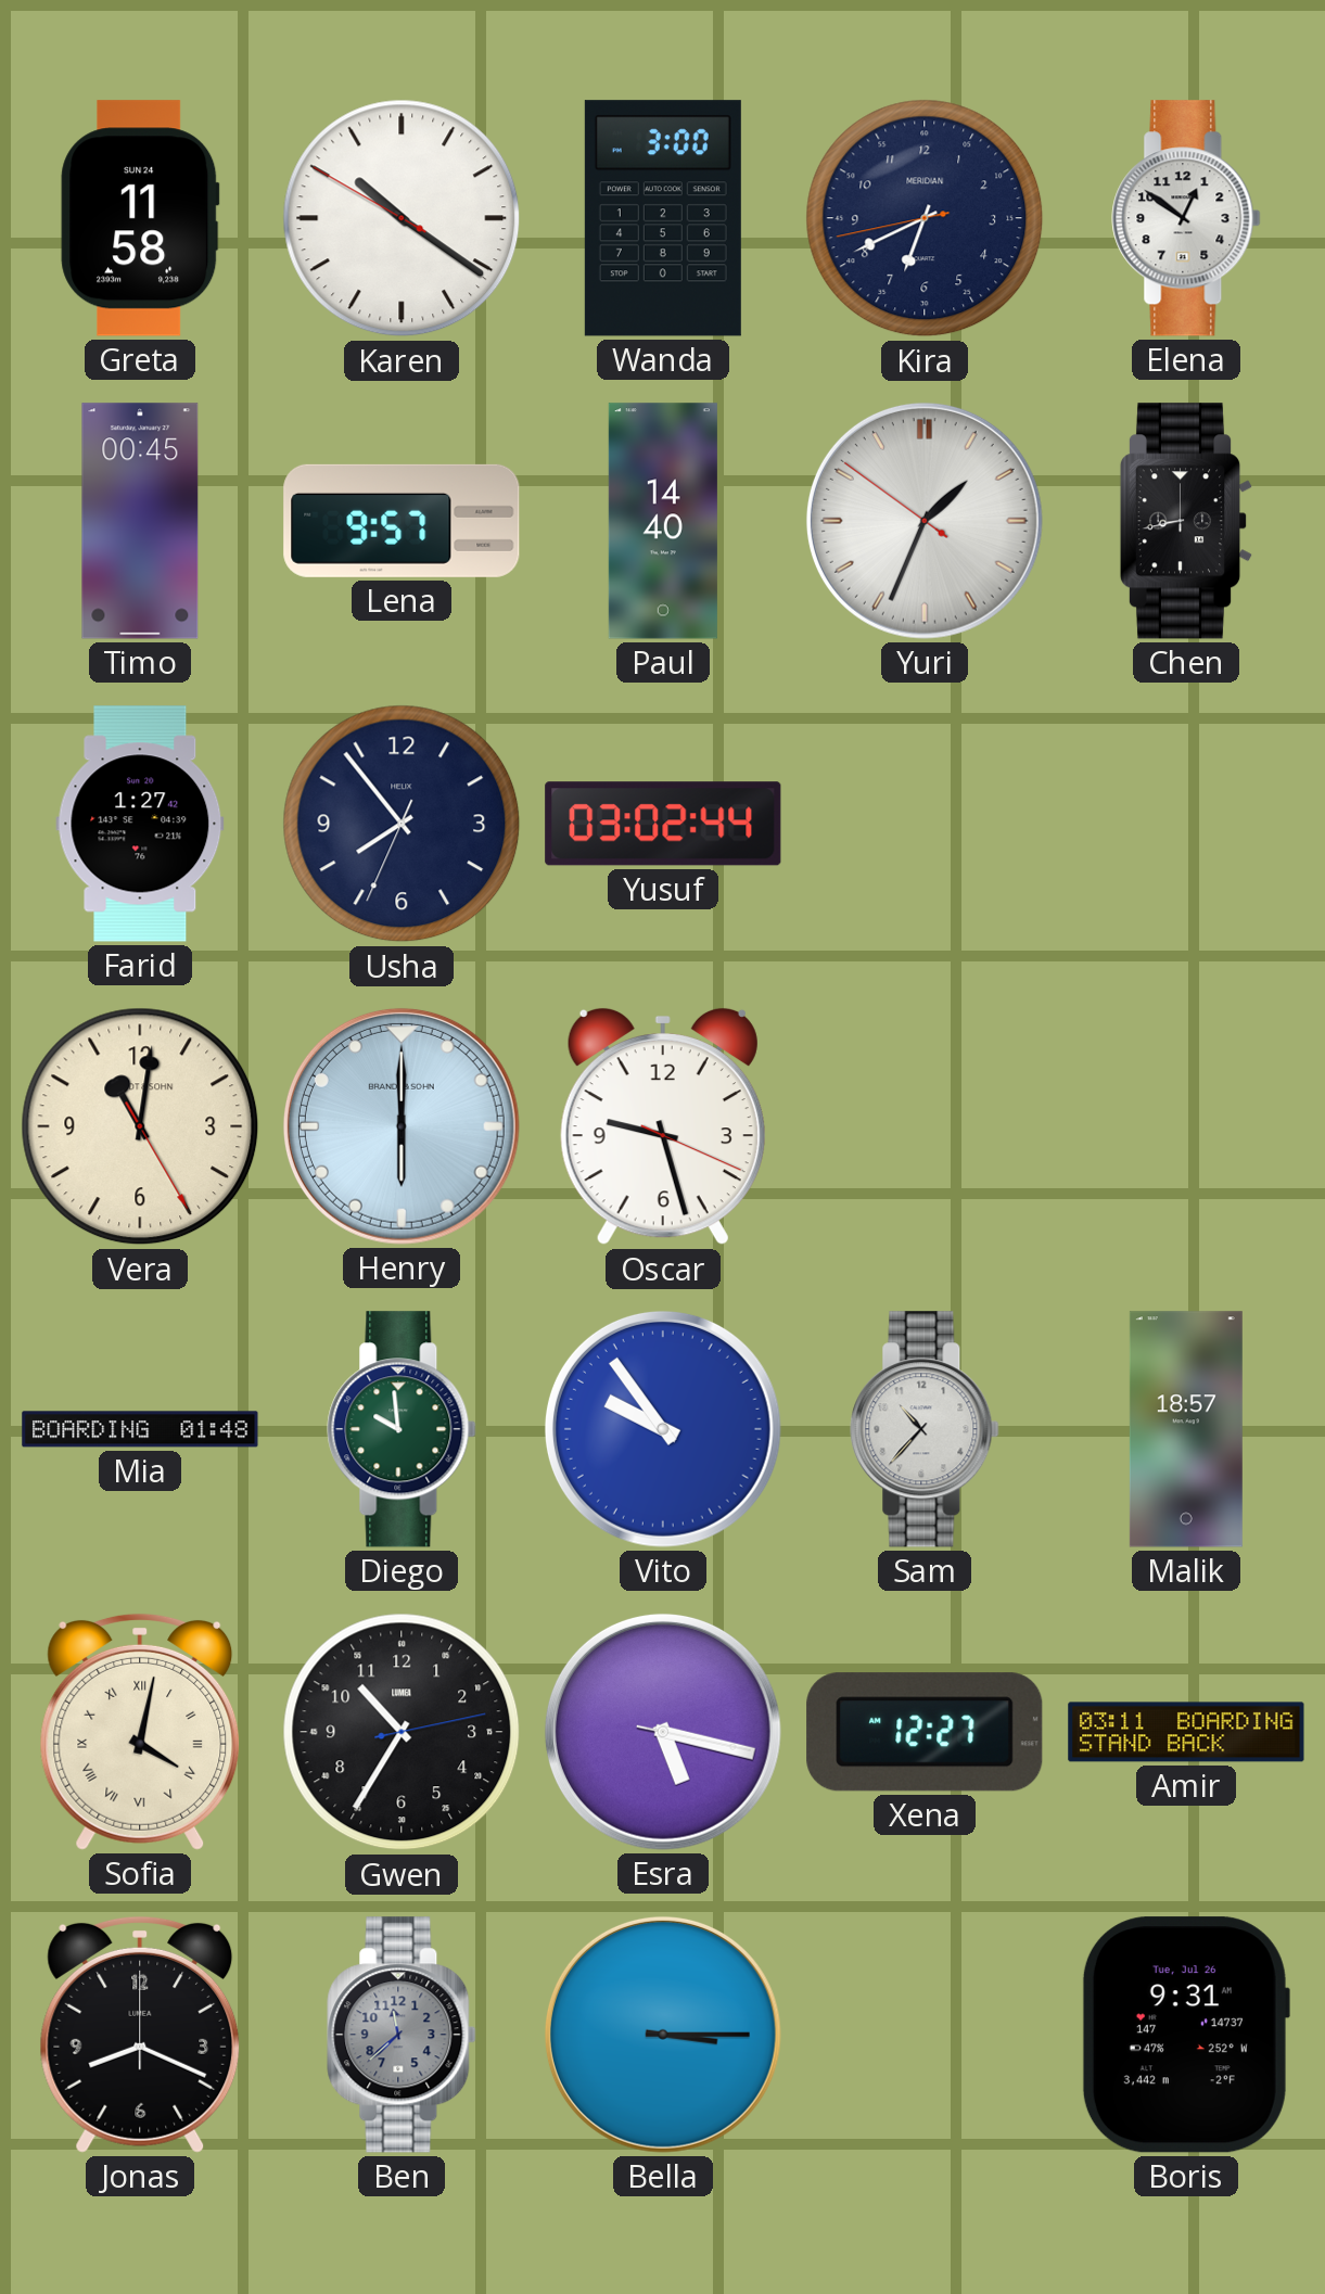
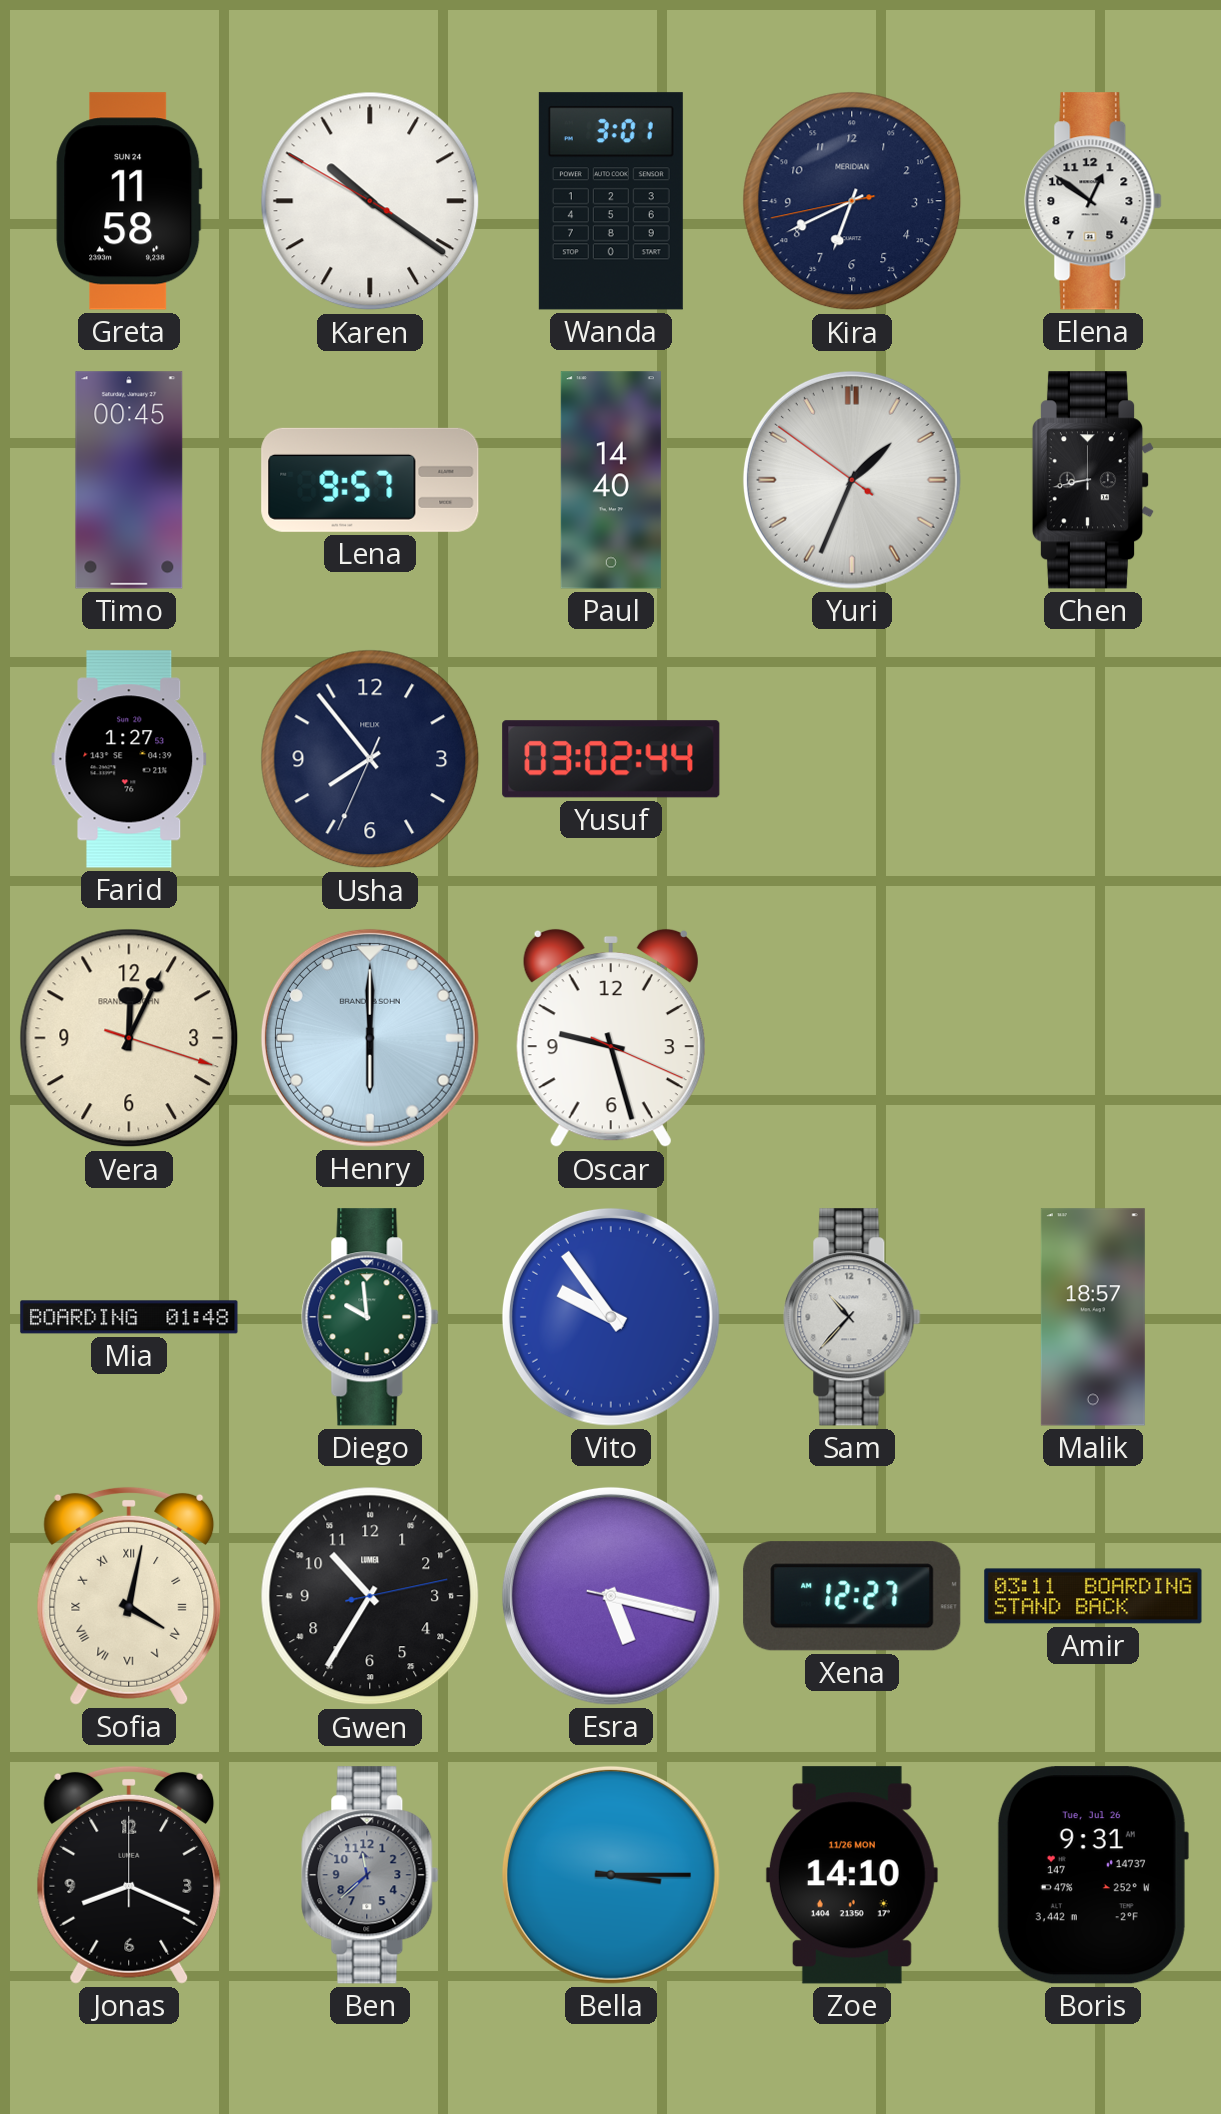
Wanda: 3:00 -> 3:01 (611, 201)
Farid: 1:27:42 -> 1:27:53 (129, 759)
Vera: 11:01 -> 12:04 (129, 1038)
Zoe: none -> 14:10 (852, 1875)
